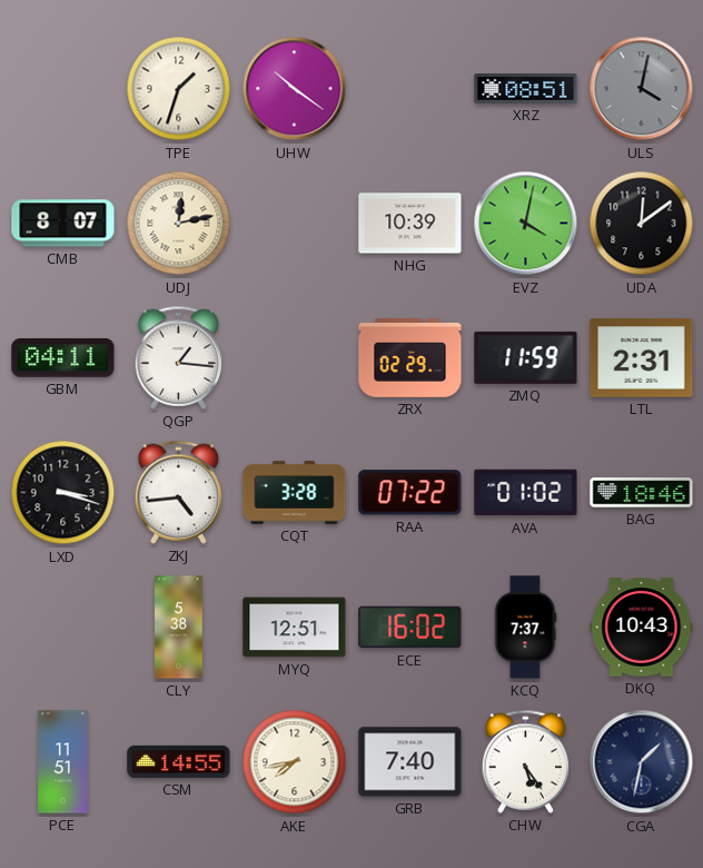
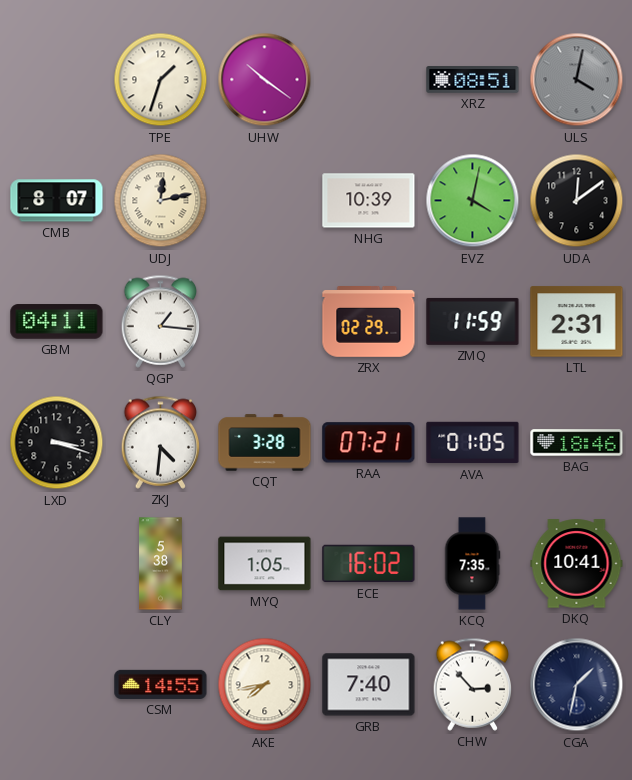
ZKJ: 4:44 -> 4:31 (161, 442)
RAA: 07:22 -> 07:21 (369, 443)
AVA: 01:02 -> 01:05 (473, 443)
MYQ: 12:51 -> 1:05 (265, 564)
KCQ: 7:37 -> 7:35 (472, 564)
DKQ: 10:43 -> 10:41 (577, 564)
PCE: 11:51 -> none (63, 762)
CHW: 5:24 -> 2:53 (473, 684)
